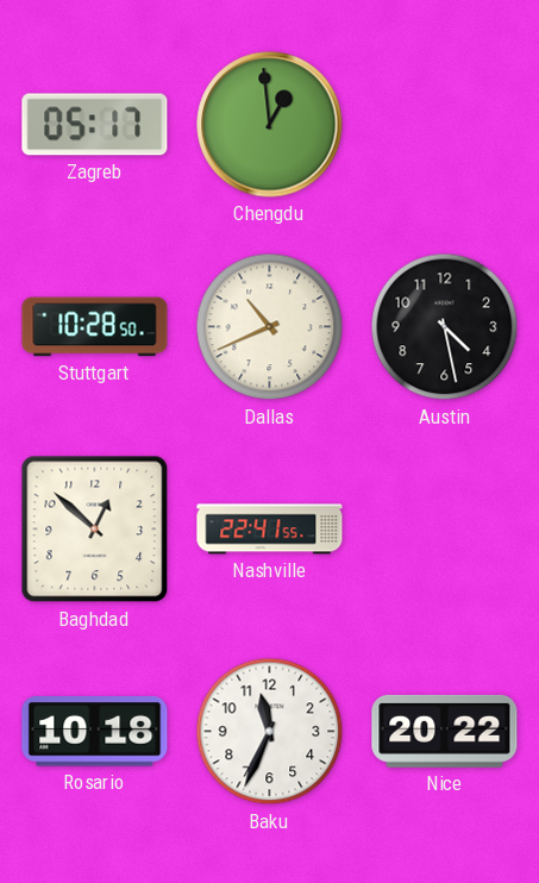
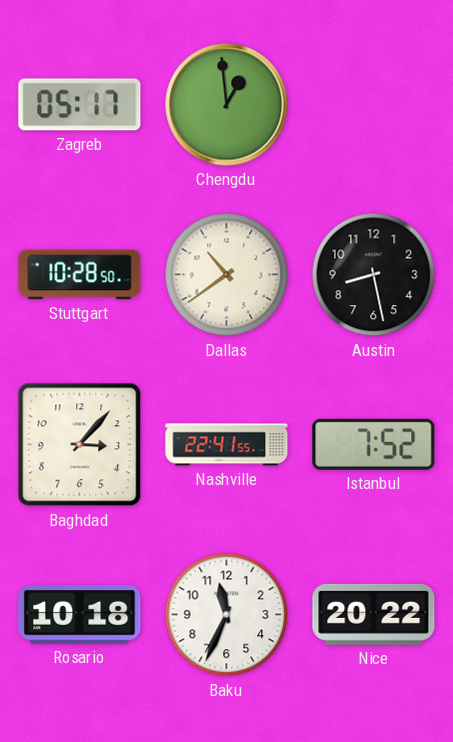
Dallas: 10:41 -> 10:39 (227, 275)
Austin: 4:28 -> 8:28 (374, 275)
Baghdad: 12:52 -> 3:07 (80, 445)
Istanbul: none -> 7:52 (374, 444)
